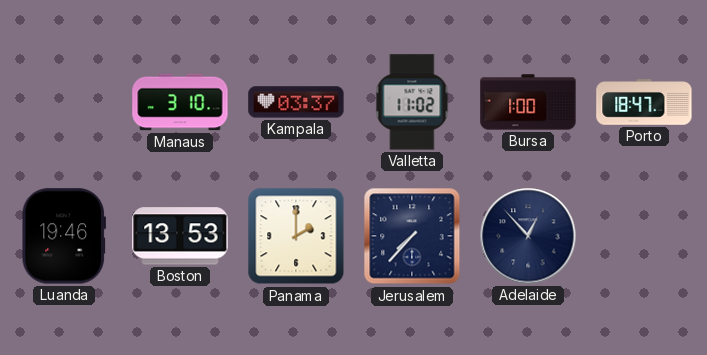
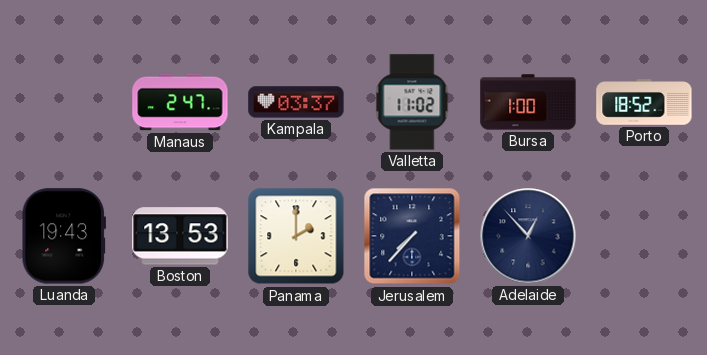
Manaus: 3:10 -> 2:47 (180, 102)
Porto: 18:47 -> 18:52 (644, 102)
Luanda: 19:46 -> 19:43 (63, 236)
